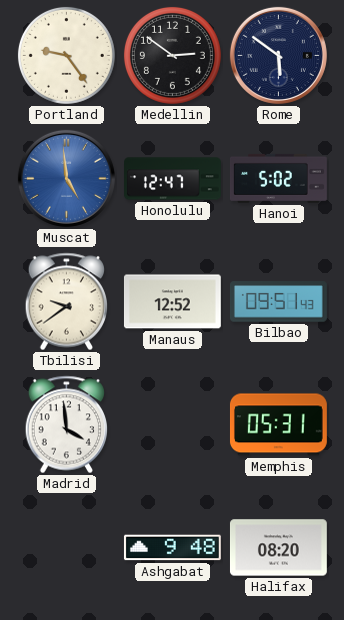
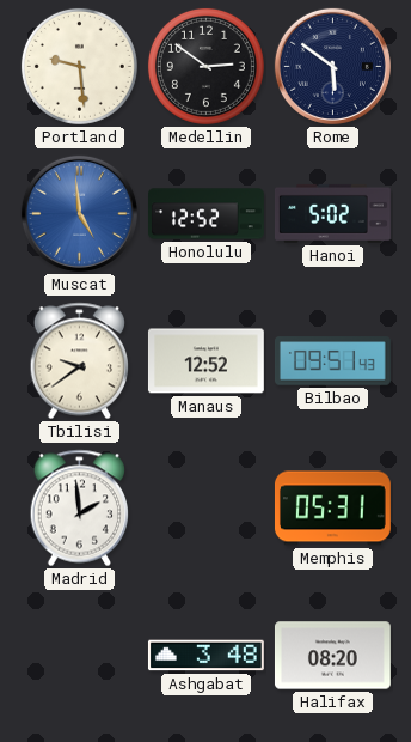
Portland: 9:24 -> 9:29 (79, 66)
Honolulu: 12:47 -> 12:52 (207, 214)
Madrid: 3:59 -> 1:59 (79, 509)
Ashgabat: 9:48 -> 3:48 (205, 656)
